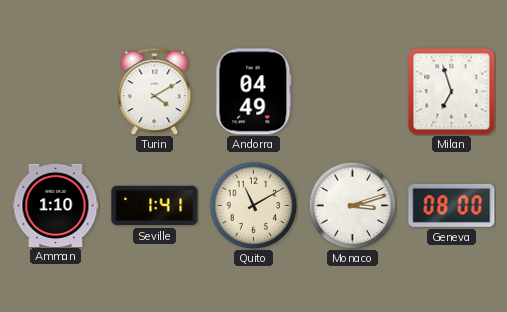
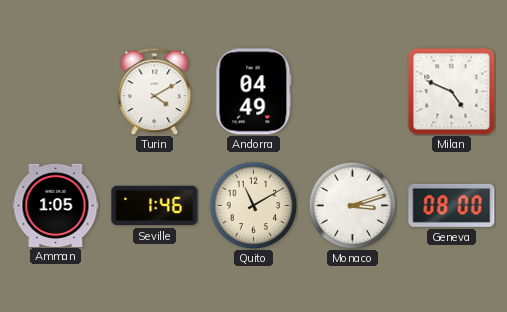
Milan: 6:57 -> 4:49 (452, 92)
Amman: 1:10 -> 1:05 (56, 205)
Seville: 1:41 -> 1:46 (155, 206)
